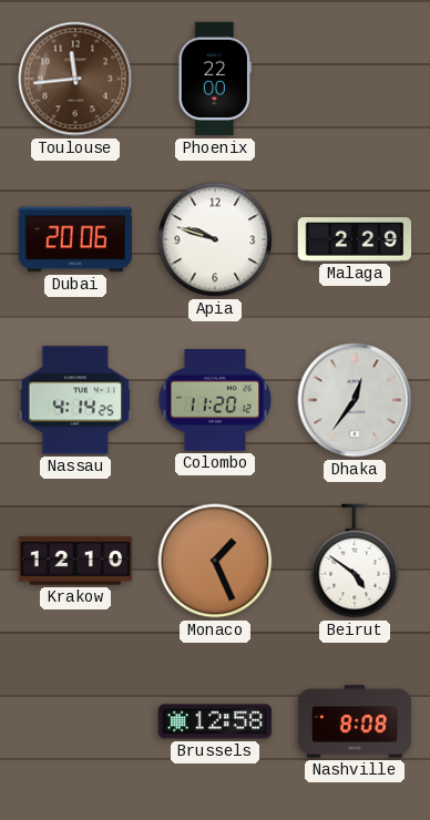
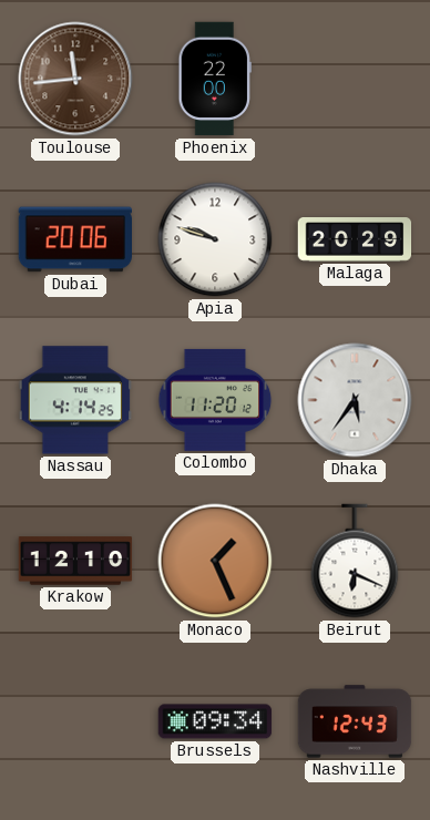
Malaga: 2:29 -> 20:29 (355, 240)
Dhaka: 12:36 -> 5:36 (355, 400)
Beirut: 4:51 -> 6:19 (355, 561)
Brussels: 12:58 -> 09:34 (215, 721)
Nashville: 8:08 -> 12:43 (355, 721)
